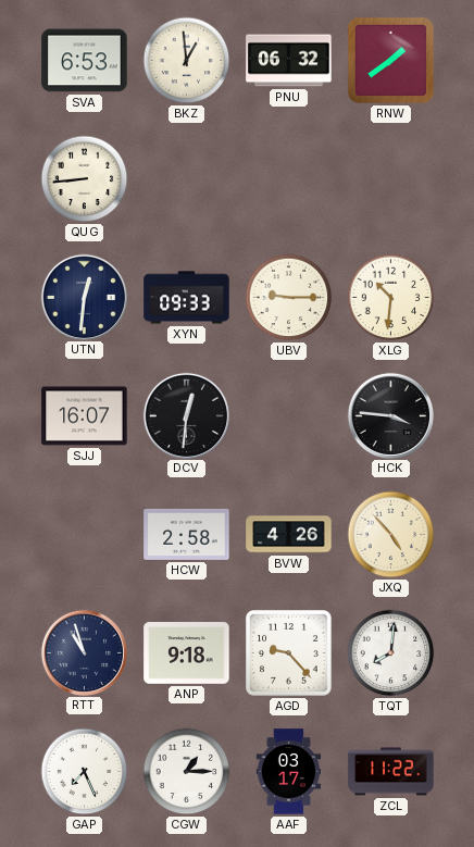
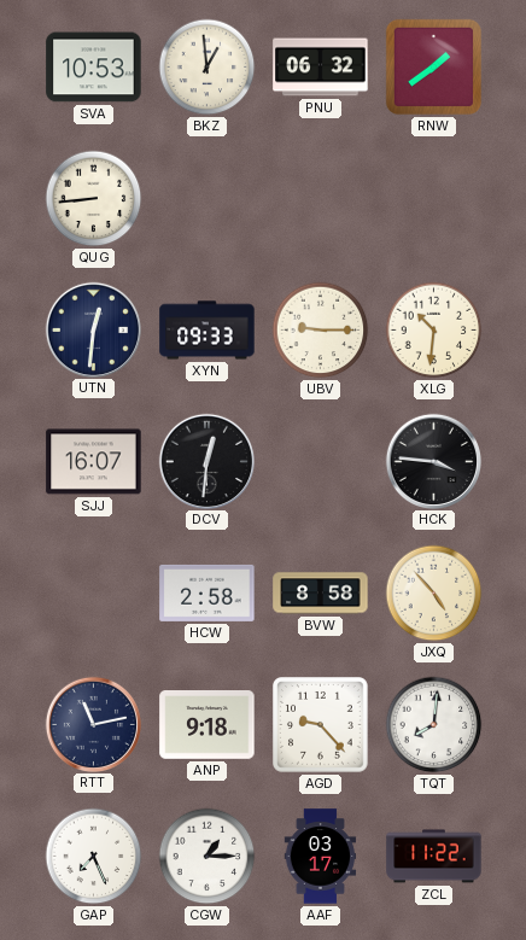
SVA: 6:53 -> 10:53 (94, 68)
BVW: 4:26 -> 8:58 (321, 594)
RTT: 10:57 -> 11:13 (93, 724)
